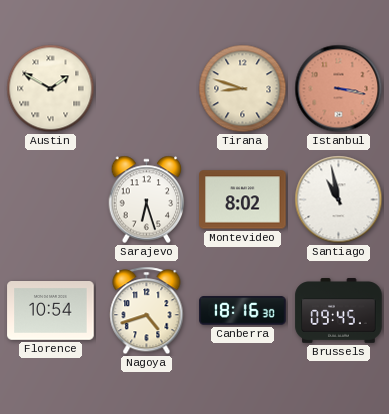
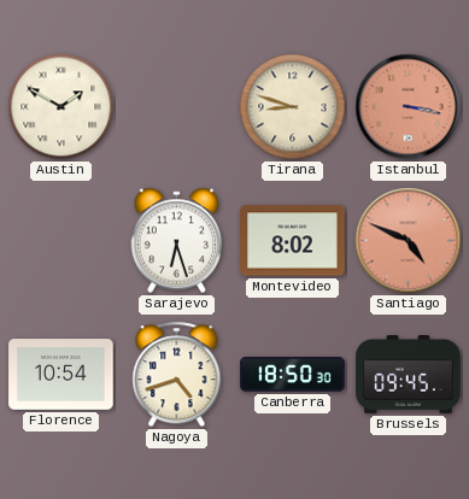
Santiago: 10:58 -> 4:49 (409, 241)
Santiago dial: white -> salmon (409, 241)
Canberra: 18:16 -> 18:50 (293, 375)
